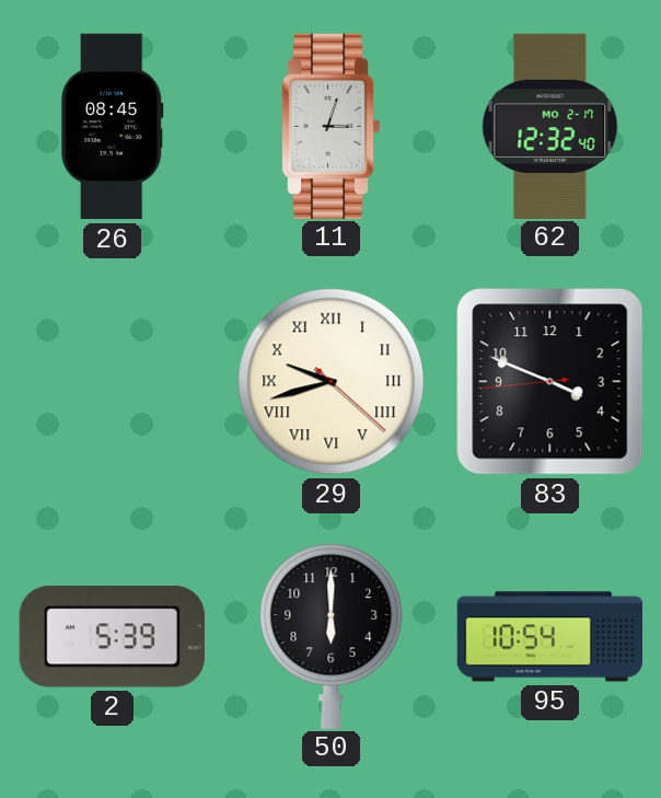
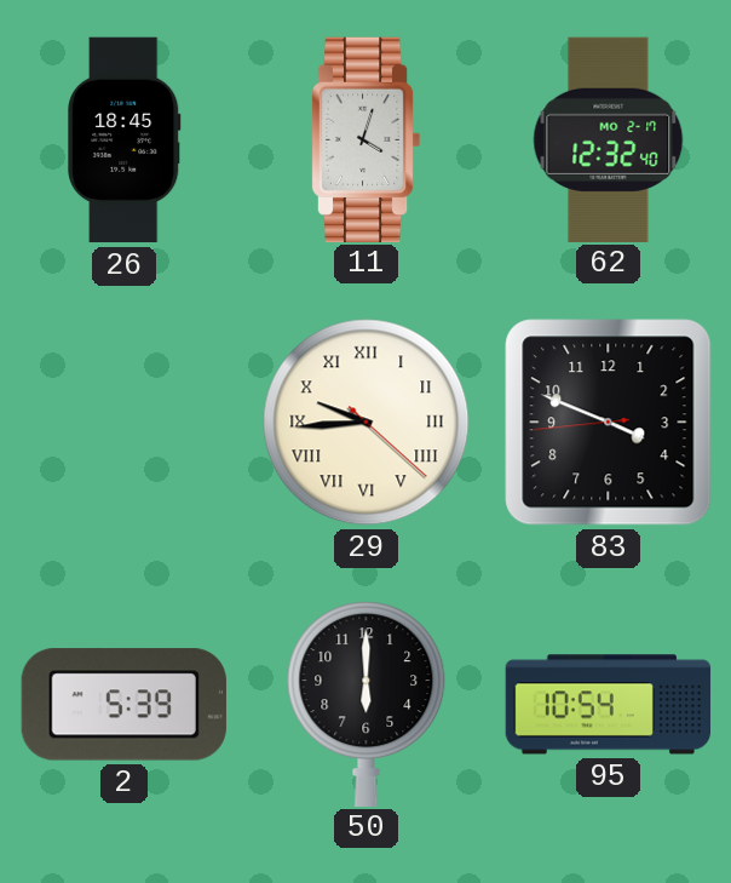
26: 08:45 -> 18:45 (125, 141)
11: 3:03 -> 4:03 (365, 139)
29: 9:42 -> 9:44 (367, 423)
